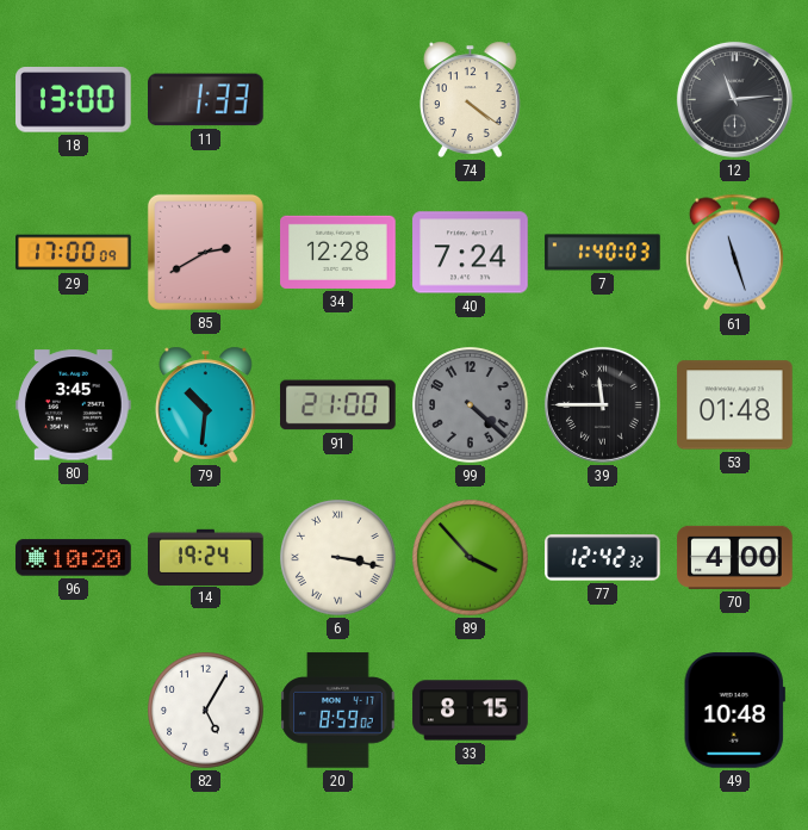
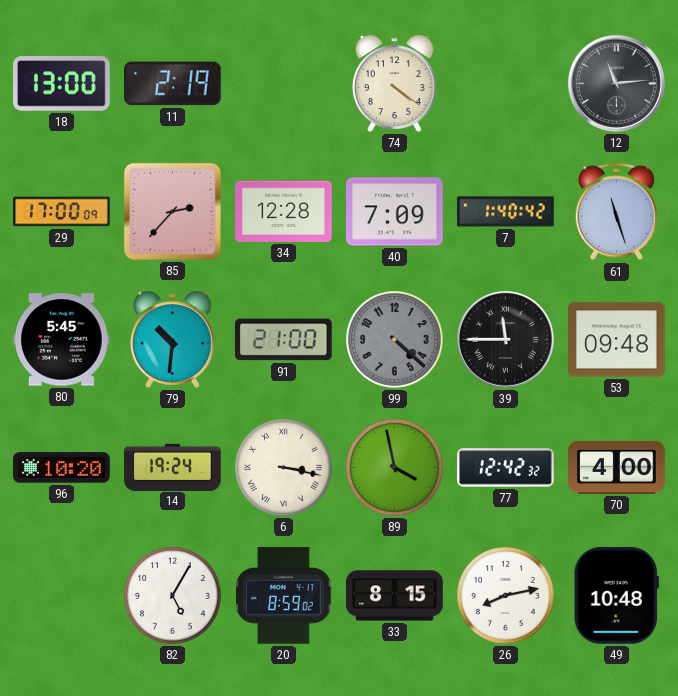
11: 1:33 -> 2:19 (173, 84)
85: 2:40 -> 2:37 (172, 211)
40: 7:24 -> 7:09 (395, 212)
7: 1:40:03 -> 1:40:42 (506, 212)
80: 3:45 -> 5:45 (62, 340)
53: 01:48 -> 09:48 (617, 340)
89: 3:53 -> 3:58 (395, 468)
26: none -> 8:13 (506, 596)
